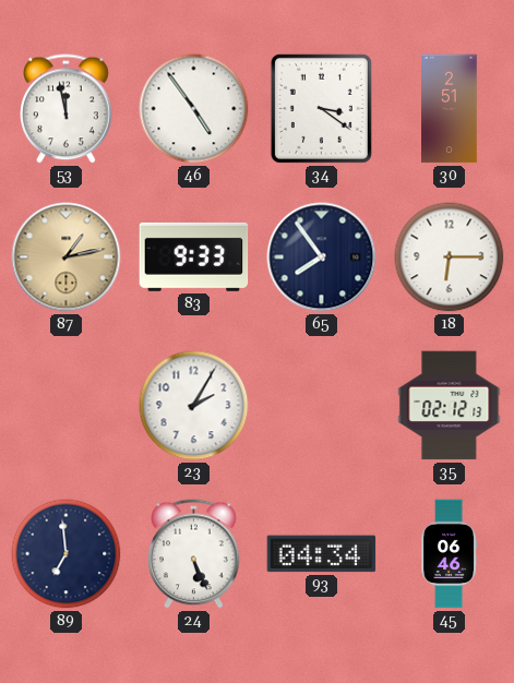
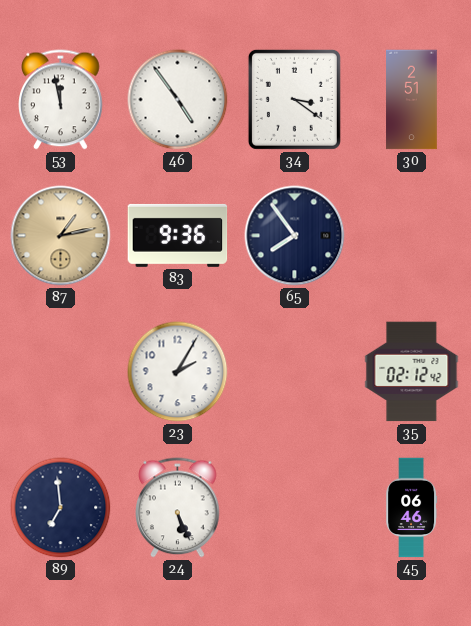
83: 9:33 -> 9:36 (178, 235)
18: 6:15 -> none (450, 257)
35: 02:12:13 -> 02:12:42 (412, 372)
93: 04:34 -> none (322, 554)
